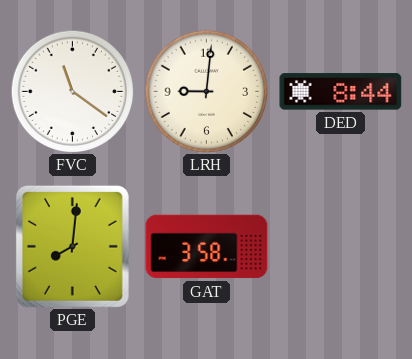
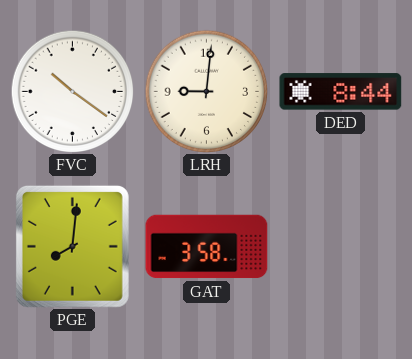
FVC: 11:21 -> 10:21 (72, 91)
